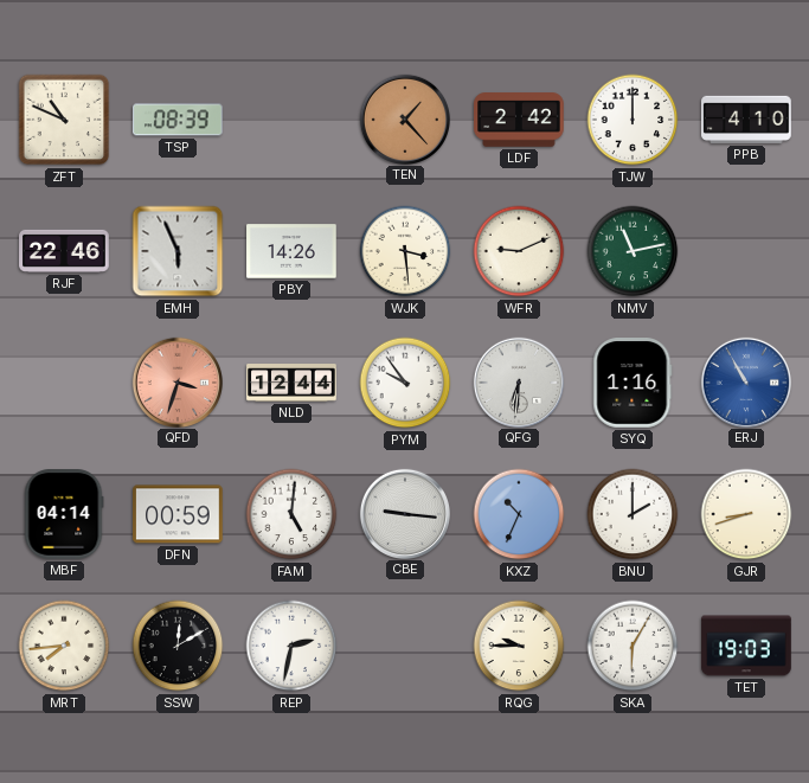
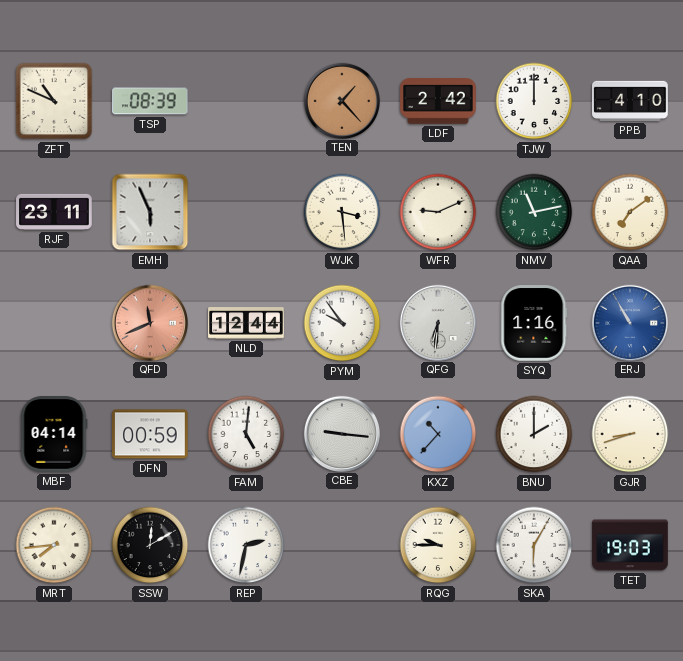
RJF: 22:46 -> 23:11 (54, 212)
PBY: 14:26 -> none (291, 251)
QAA: none -> 7:09 (630, 212)
QFD: 3:33 -> 11:41 (149, 322)
KXZ: 10:34 -> 10:37 (438, 434)
